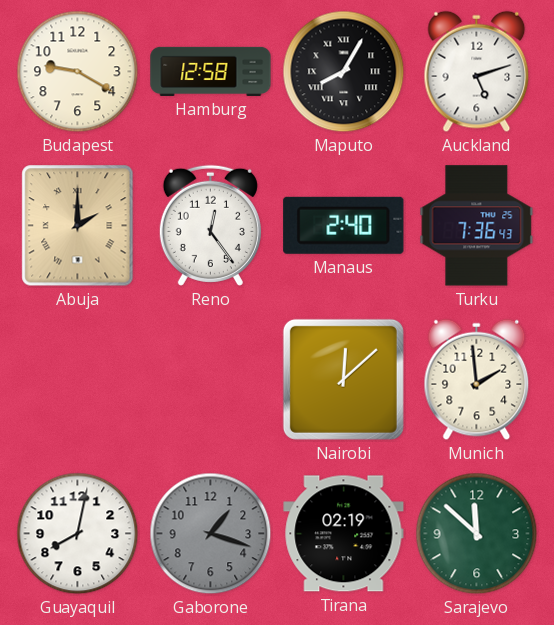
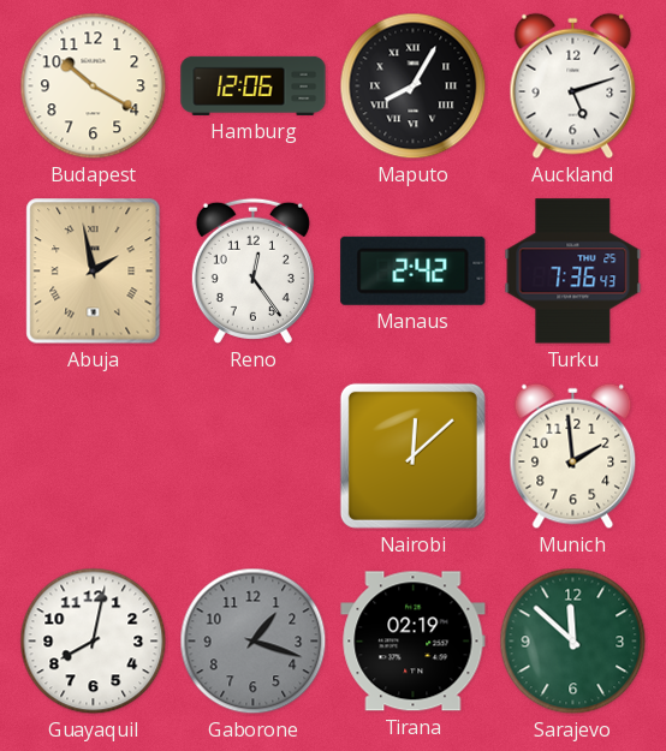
Budapest: 9:20 -> 10:20 (94, 87)
Hamburg: 12:58 -> 12:06 (254, 85)
Abuja: 2:00 -> 1:58 (94, 272)
Manaus: 2:40 -> 2:42 (414, 270)
